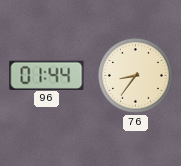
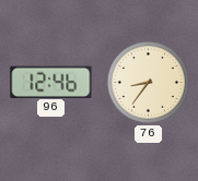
96: 01:44 -> 12:46 (51, 82)
